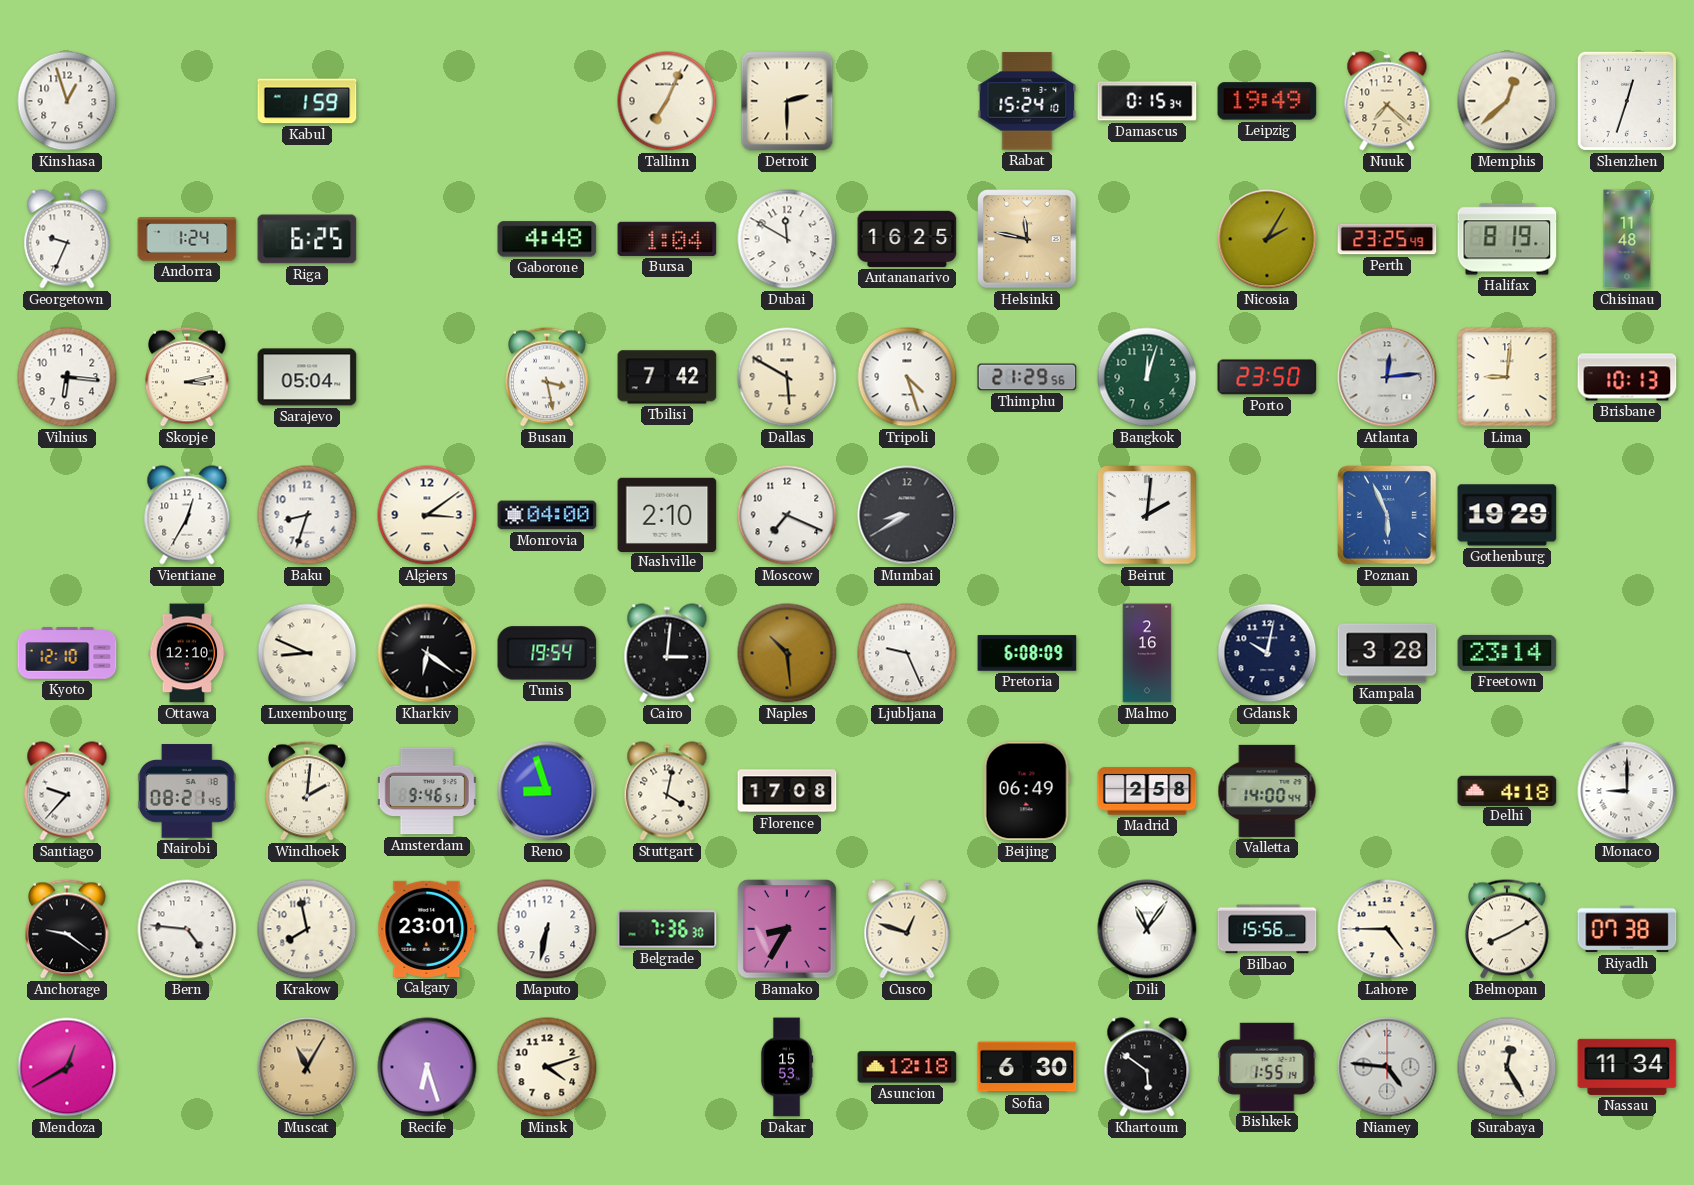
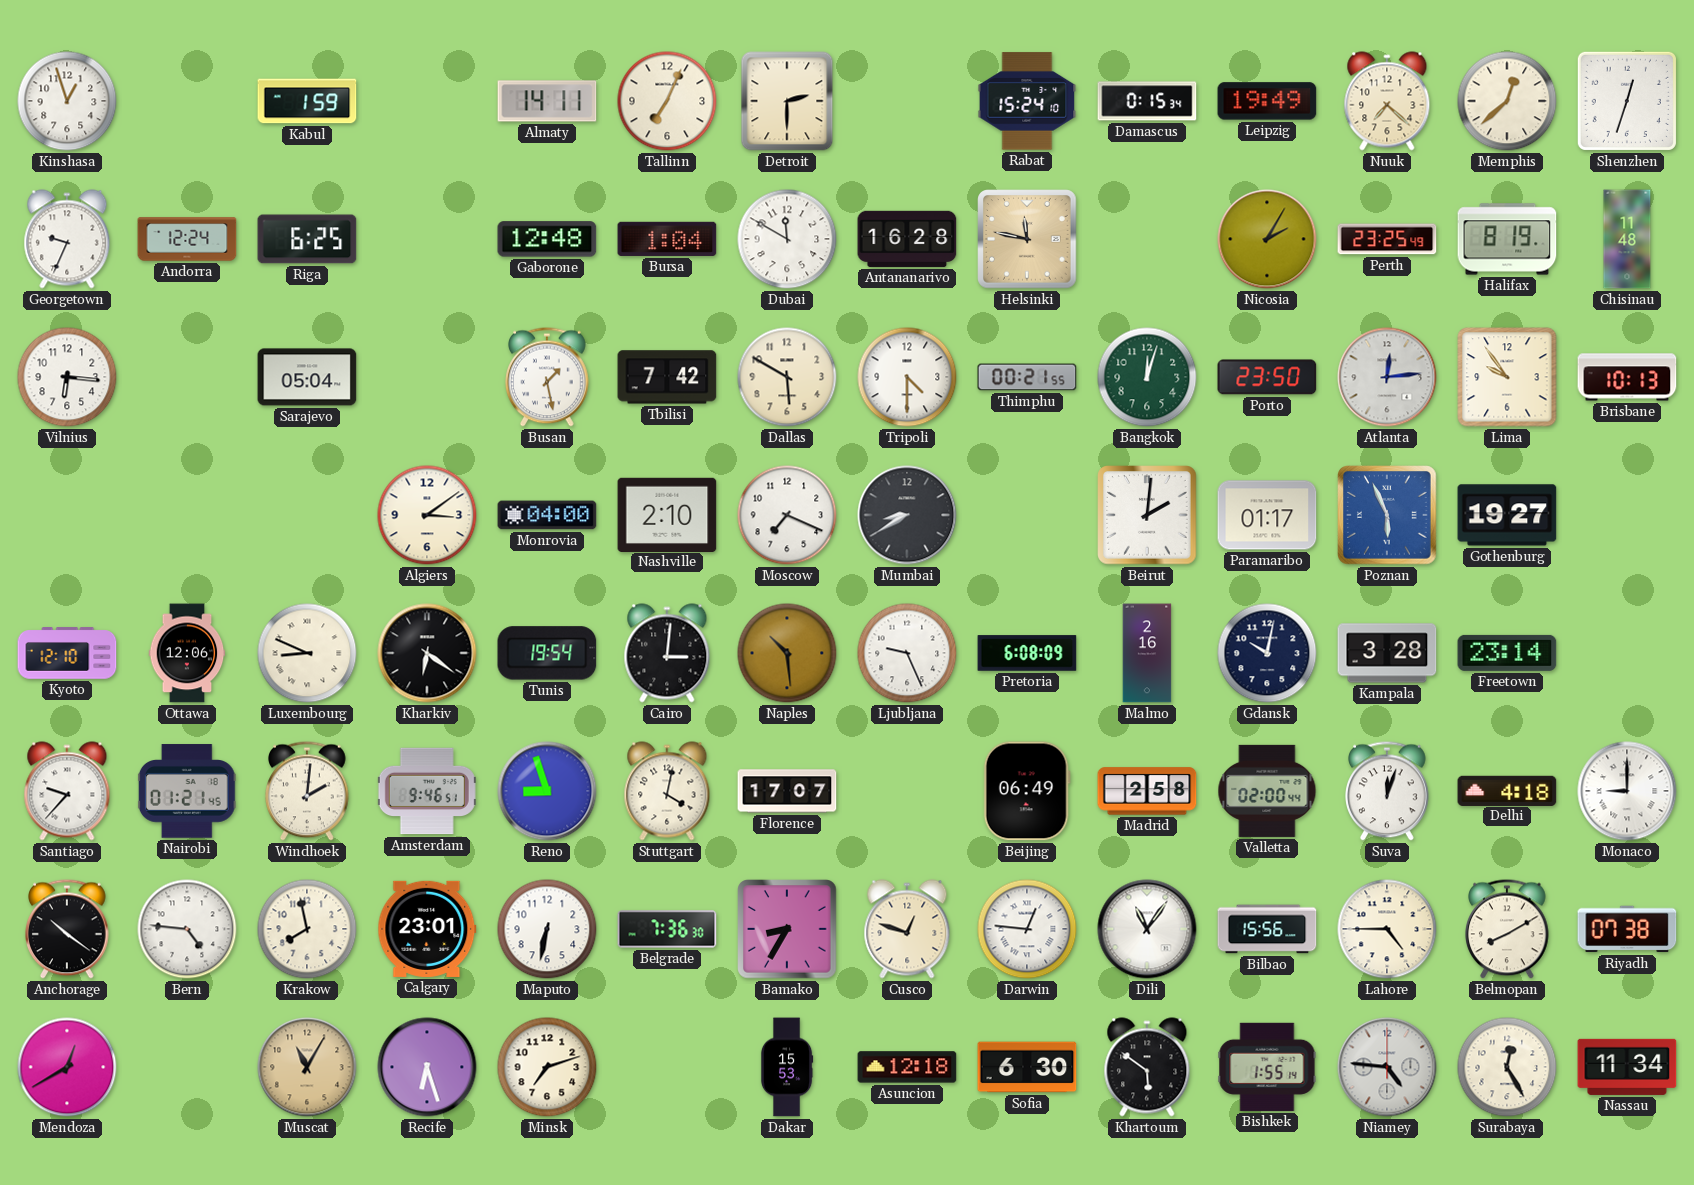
Almaty: none -> 14:11 (547, 101)
Andorra: 1:24 -> 12:24 (187, 239)
Gaborone: 4:48 -> 12:48 (547, 239)
Antananarivo: 16:25 -> 16:28 (907, 239)
Skopje: 3:13 -> none (188, 377)
Busan: 3:28 -> 1:28 (548, 377)
Tripoli: 4:27 -> 4:30 (907, 377)
Thimphu: 21:29 -> 00:21 (1027, 377)
Lima: 9:01 -> 9:54 (1507, 377)
Vientiane: 12:35 -> none (187, 515)
Baku: 8:33 -> none (307, 515)
Paramaribo: none -> 01:17 (1267, 515)
Gothenburg: 19:29 -> 19:27 (1507, 515)
Ottawa: 12:10 -> 12:06 (187, 653)
Nairobi: 08:21 -> 01:21 (187, 791)
Florence: 17:08 -> 17:07 (787, 791)
Valletta: 14:00 -> 02:00 (1267, 791)
Suva: none -> 12:03 (1388, 791)
Anchorage: 9:21 -> 10:21 (68, 929)
Darwin: none -> 12:46 (1027, 929)
Minsk: 4:12 -> 7:12 (547, 1067)
